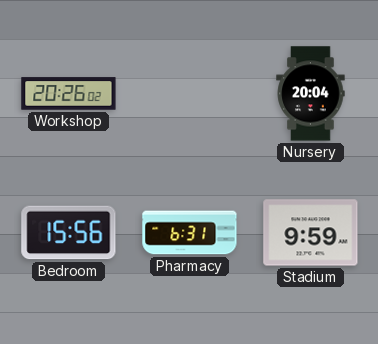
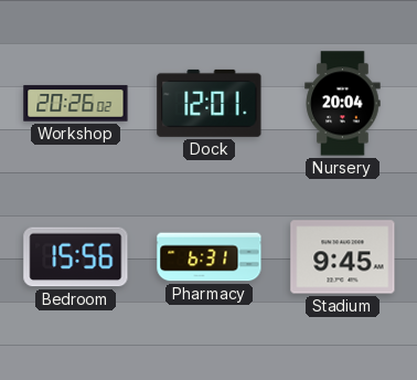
Dock: none -> 12:01 (210, 103)
Stadium: 9:59 -> 9:45 (343, 257)
